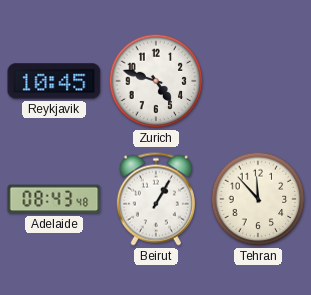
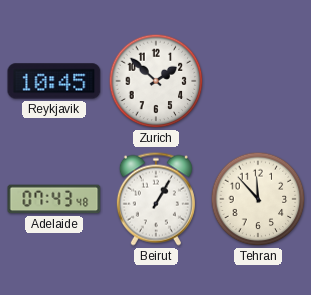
Zurich: 4:48 -> 1:52 (156, 81)
Adelaide: 08:43 -> 07:43 (54, 199)
